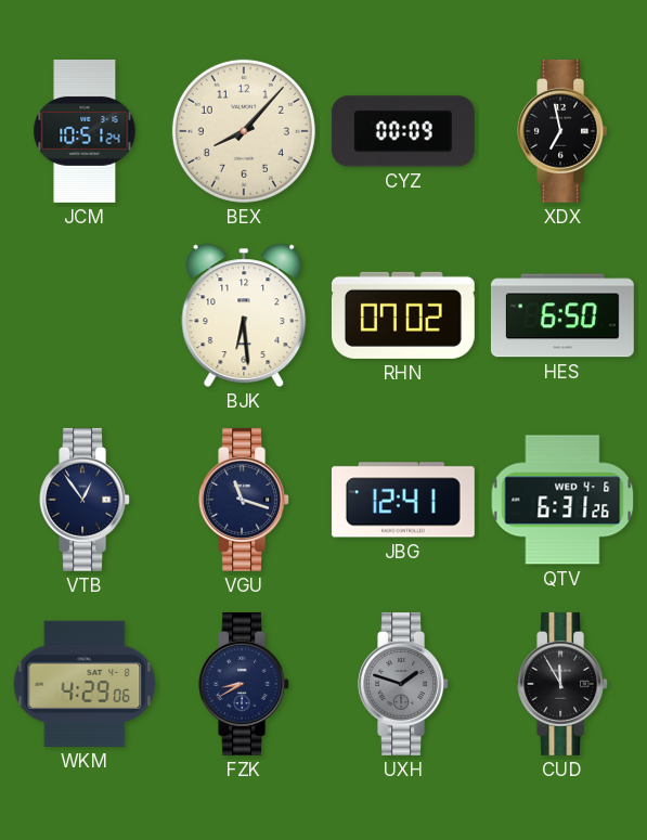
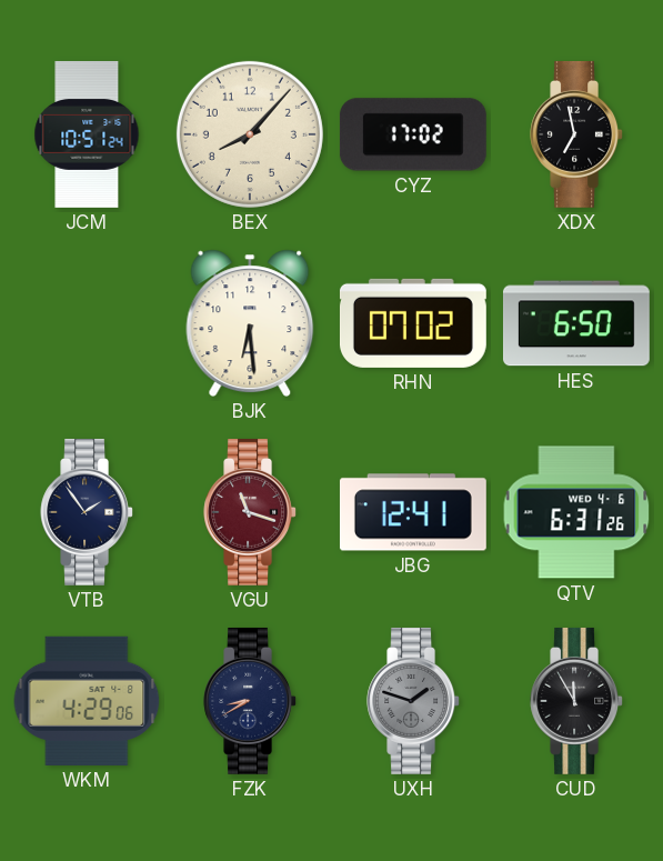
CYZ: 00:09 -> 17:02 (413, 134)
VTB: 12:54 -> 1:54 (87, 512)
VGU dial: navy -> burgundy (250, 512)
